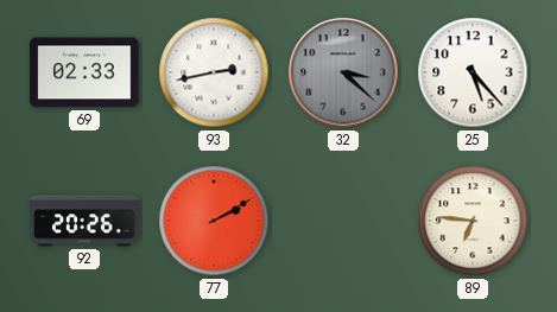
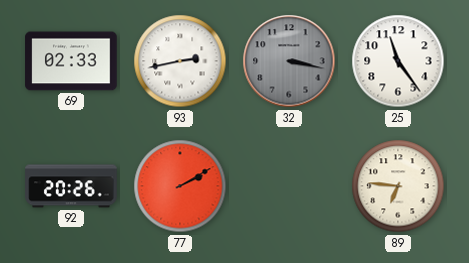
32: 3:22 -> 3:17 (289, 61)
25: 5:23 -> 11:24 (398, 61)
